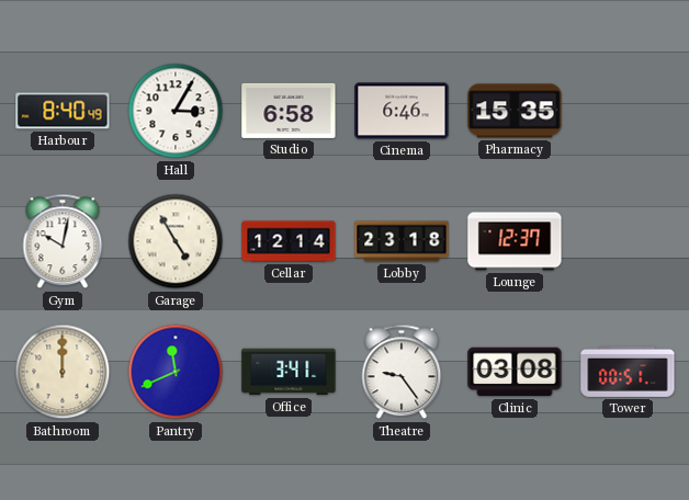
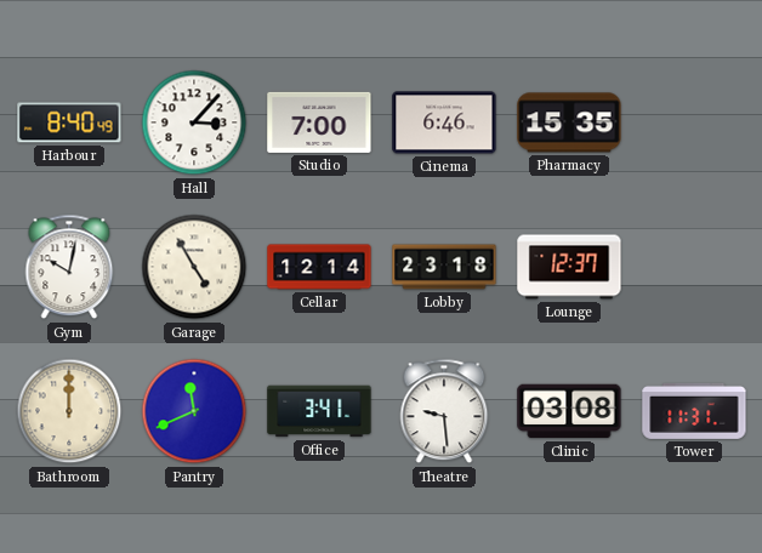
Hall: 3:05 -> 3:07 (194, 122)
Studio: 6:58 -> 7:00 (319, 122)
Theatre: 9:24 -> 9:29 (444, 411)
Tower: 00:51 -> 11:31 (694, 411)
